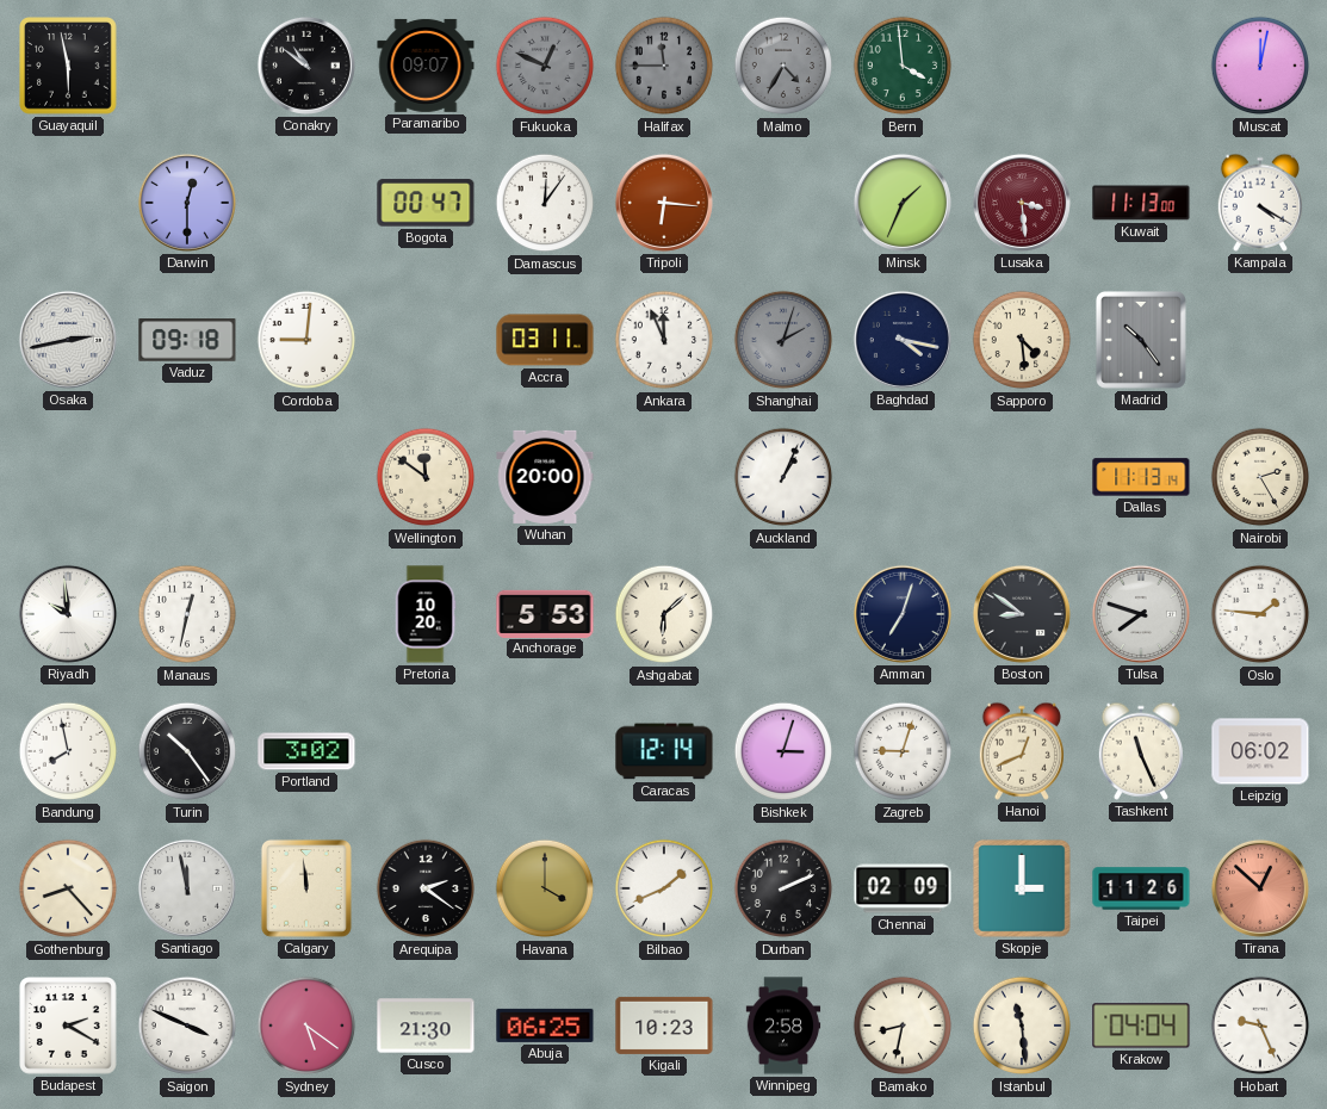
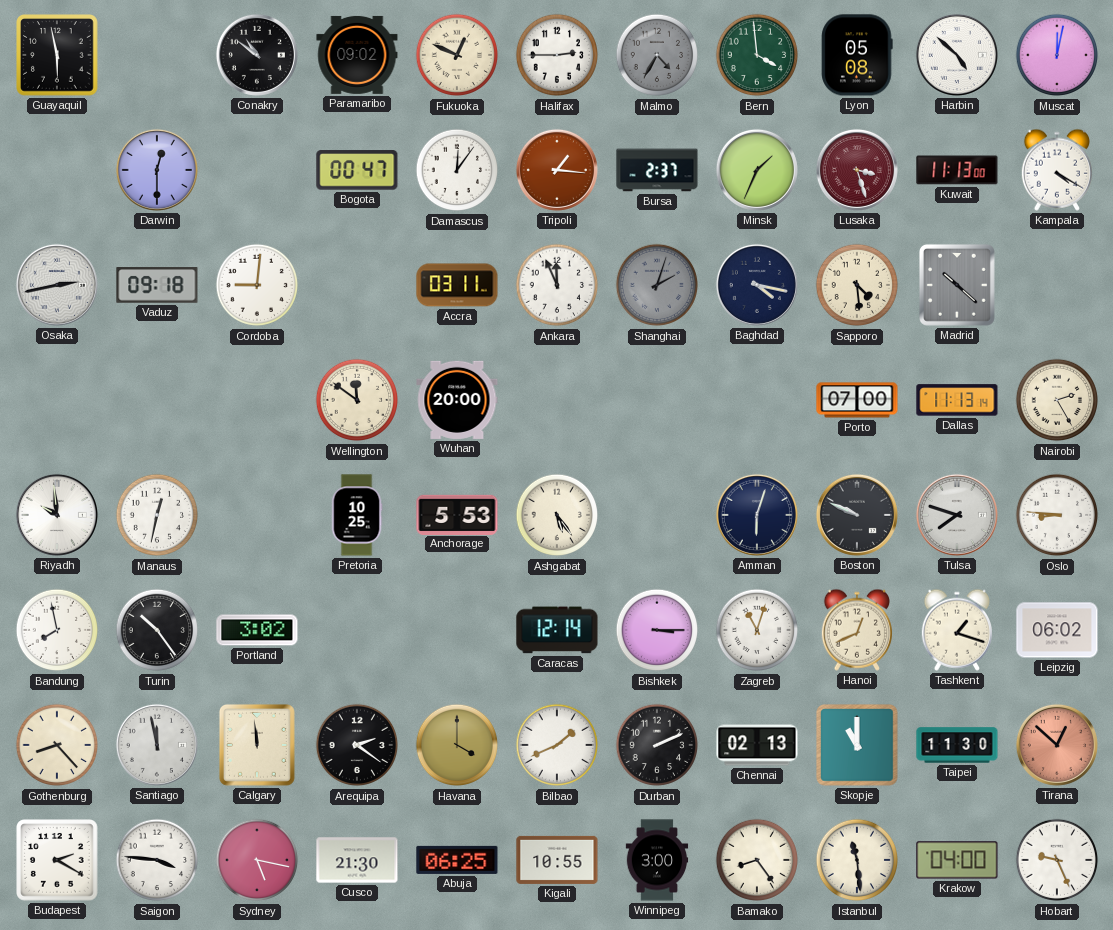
Paramaribo: 09:07 -> 09:02 (357, 55)
Fukuoka dial: grey -> cream (457, 55)
Halifax: 11:45 -> 2:45 (557, 55)
Halifax dial: grey -> white (557, 55)
Lyon: none -> 05:08 (857, 55)
Harbin: none -> 4:52 (957, 55)
Tripoli: 6:16 -> 1:16 (557, 170)
Bursa: none -> 2:37 (657, 170)
Lusaka: 3:29 -> 3:27 (857, 170)
Madrid: 10:24 -> 10:22 (957, 285)
Auckland: 1:04 -> none (783, 477)
Porto: none -> 07:00 (857, 400)
Pretoria: 10:20 -> 10:25 (357, 515)
Ashgabat: 6:08 -> 5:24 (557, 515)
Amman: 7:03 -> 6:03 (757, 515)
Boston: 8:51 -> 9:49 (857, 515)
Oslo: 1:46 -> 8:46 (1057, 515)
Bishkek: 3:03 -> 3:15 (657, 630)
Zagreb: 9:03 -> 11:03 (757, 630)
Tashkent: 11:26 -> 1:18 (956, 630)
Chennai: 02:09 -> 02:13 (757, 745)
Skopje: 3:00 -> 11:00 (857, 745)
Taipei: 11:26 -> 11:30 (957, 745)
Saigon: 3:49 -> 3:46 (157, 860)
Sydney: 5:21 -> 5:17 (257, 860)
Kigali: 10:23 -> 10:55 (557, 860)
Winnipeg: 2:58 -> 3:00 (657, 860)
Bamako: 8:32 -> 8:24 (757, 860)
Krakow: 04:04 -> 04:00 (957, 860)
